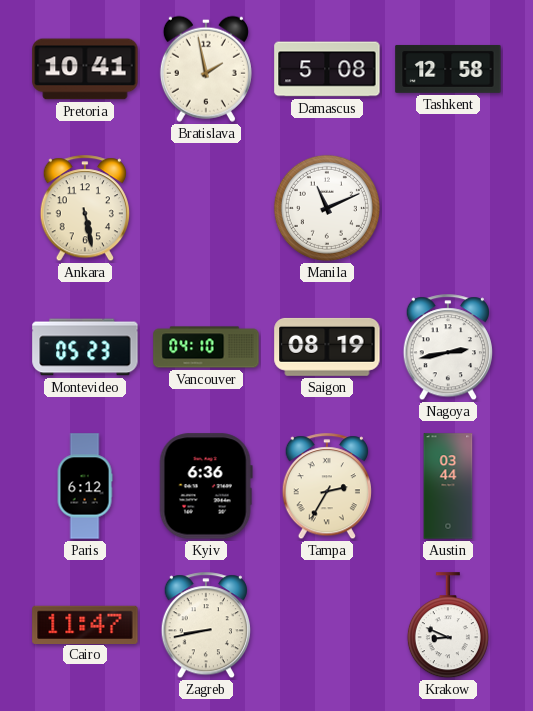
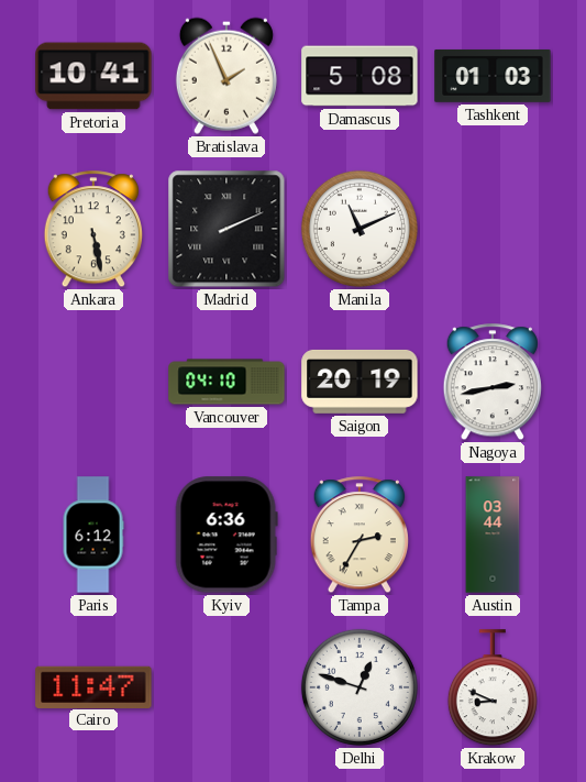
Bratislava: 1:58 -> 1:56 (226, 76)
Tashkent: 12:58 -> 01:03 (493, 76)
Madrid: none -> 2:11 (226, 229)
Montevideo: 05:23 -> none (85, 347)
Saigon: 08:19 -> 20:19 (360, 382)
Zagreb: 8:43 -> none (206, 626)
Delhi: none -> 12:48 (360, 687)
